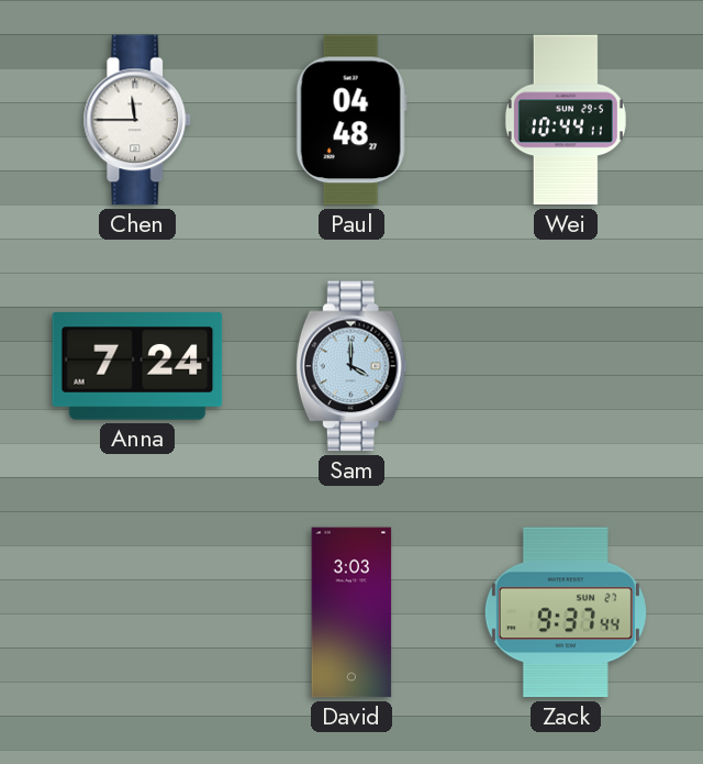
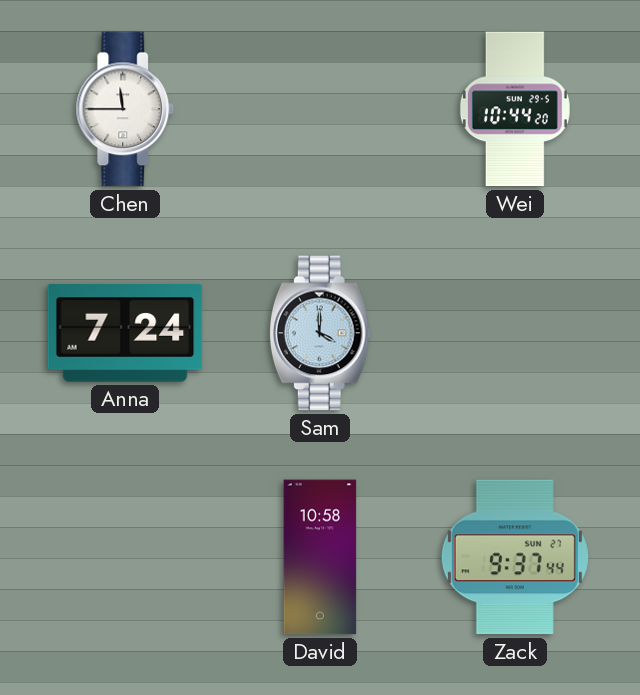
Paul: 04:48 -> none (351, 120)
Wei: 10:44:11 -> 10:44:20 (515, 109)
David: 3:03 -> 10:58 (320, 557)
